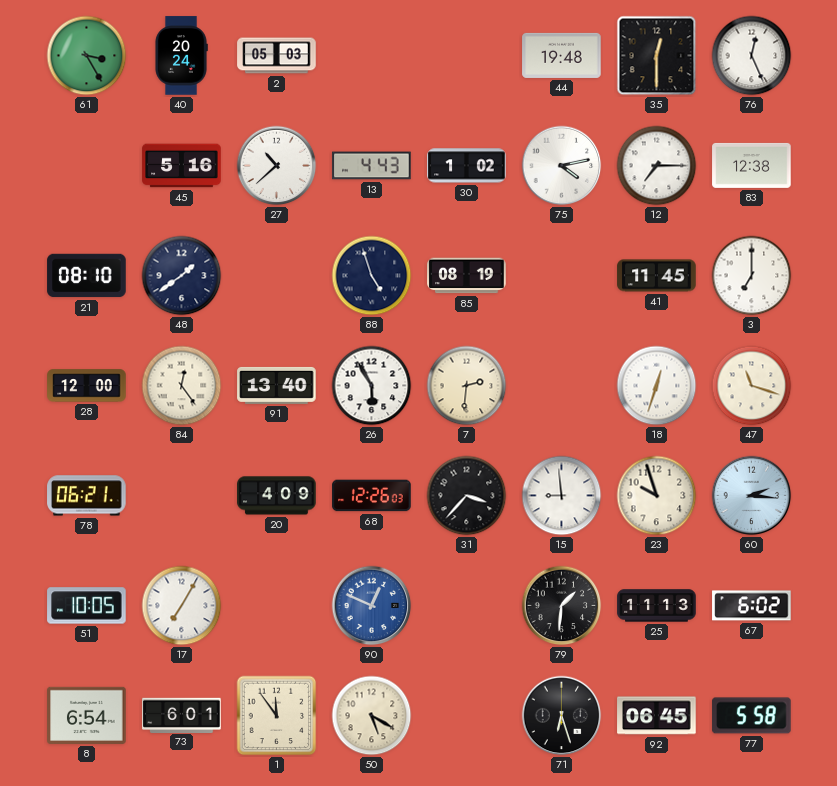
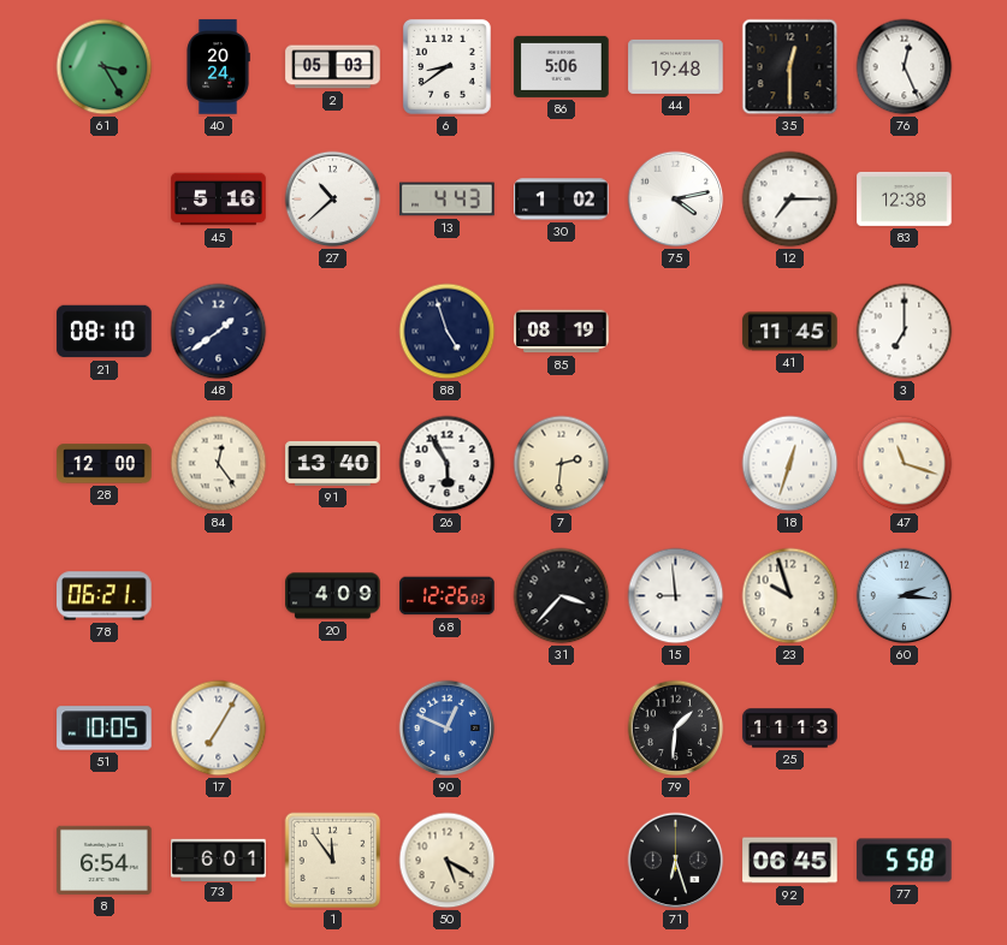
6: none -> 8:39 (446, 66)
86: none -> 5:06 (562, 66)
67: 6:02 -> none (752, 606)
